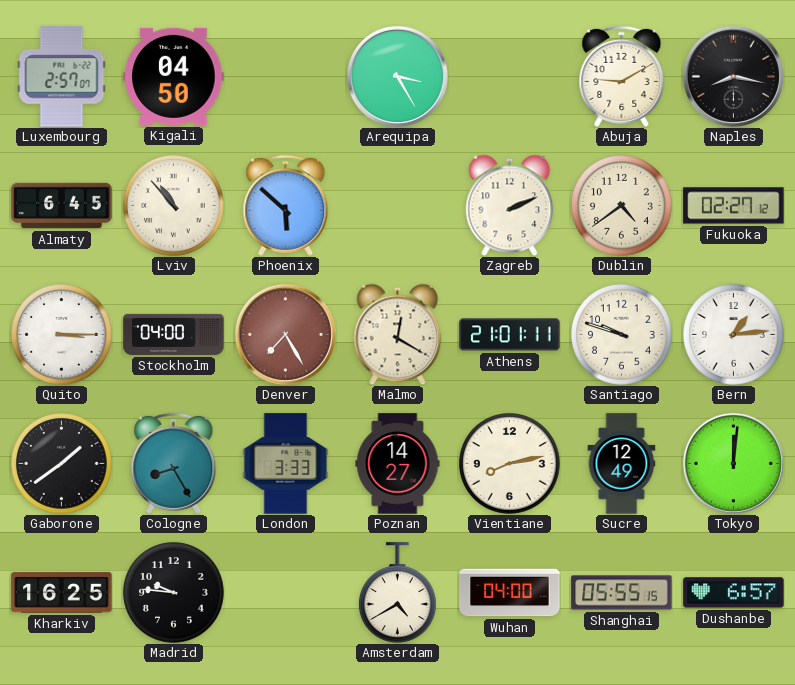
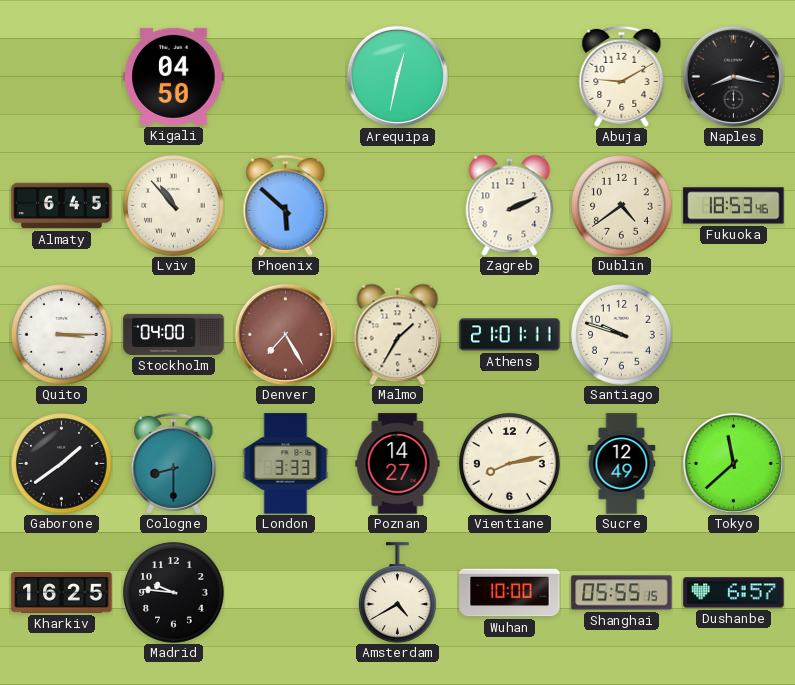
Luxembourg: 2:57 -> none (62, 77)
Arequipa: 3:25 -> 12:32 (397, 76)
Fukuoka: 02:27 -> 18:53 (734, 206)
Malmo: 12:20 -> 1:35 (398, 334)
Bern: 1:14 -> none (734, 335)
Cologne: 8:25 -> 8:30 (174, 463)
Tokyo: 12:01 -> 11:38 (733, 463)
Wuhan: 04:00 -> 10:00 (510, 593)
